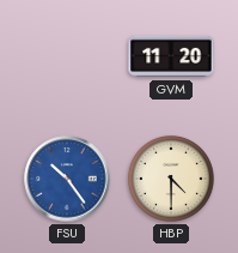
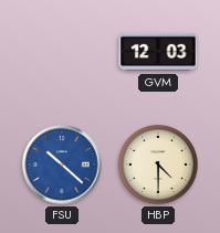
GVM: 11:20 -> 12:03 (158, 52)
FSU: 10:24 -> 10:22 (62, 165)
